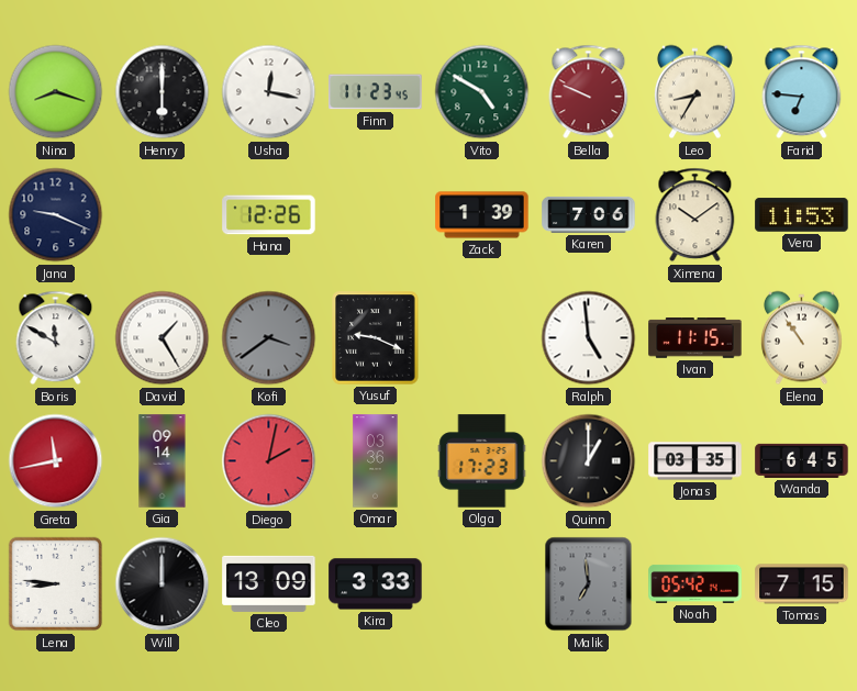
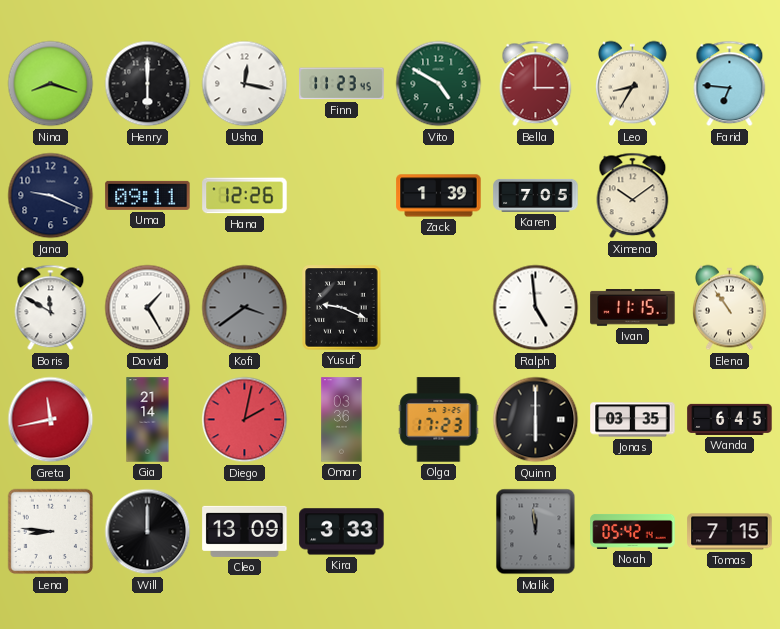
Bella: 9:49 -> 3:00 (536, 84)
Uma: none -> 09:11 (148, 195)
Karen: 7:06 -> 7:05 (536, 195)
Vera: 11:53 -> none (802, 215)
Gia: 09:14 -> 21:14 (148, 420)
Quinn: 1:00 -> 6:00 (536, 420)
Malik: 6:59 -> 11:59 (536, 532)
